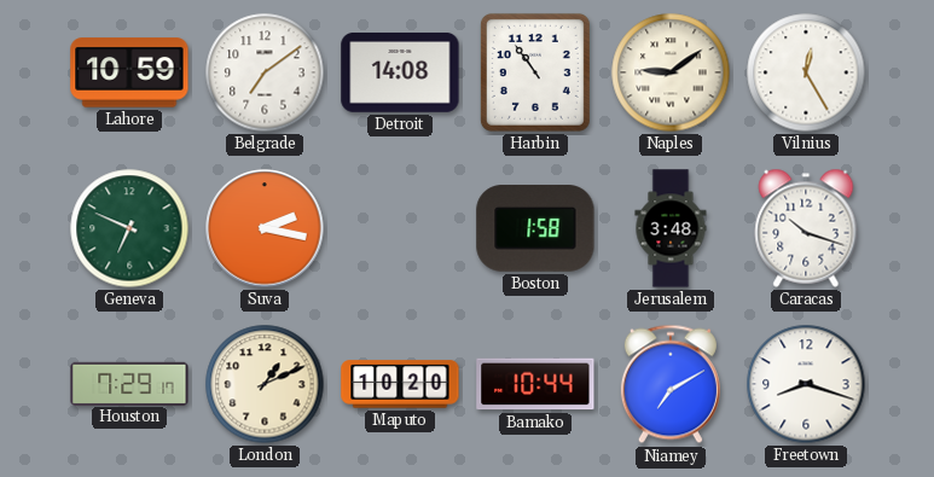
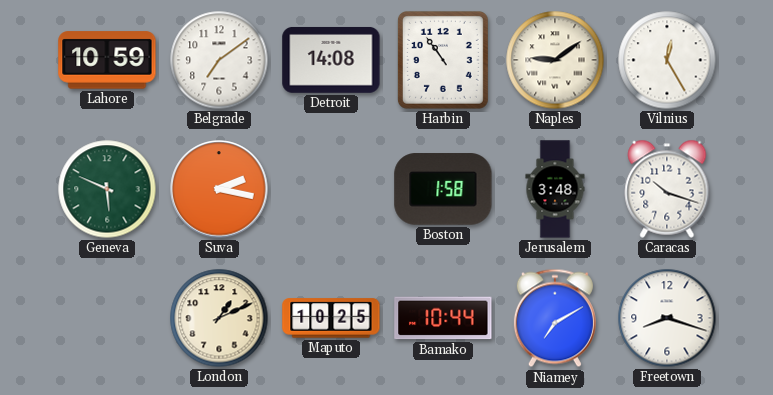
Geneva: 6:49 -> 5:49 (107, 189)
Houston: 7:29 -> none (129, 383)
Maputo: 10:20 -> 10:25 (331, 318)
